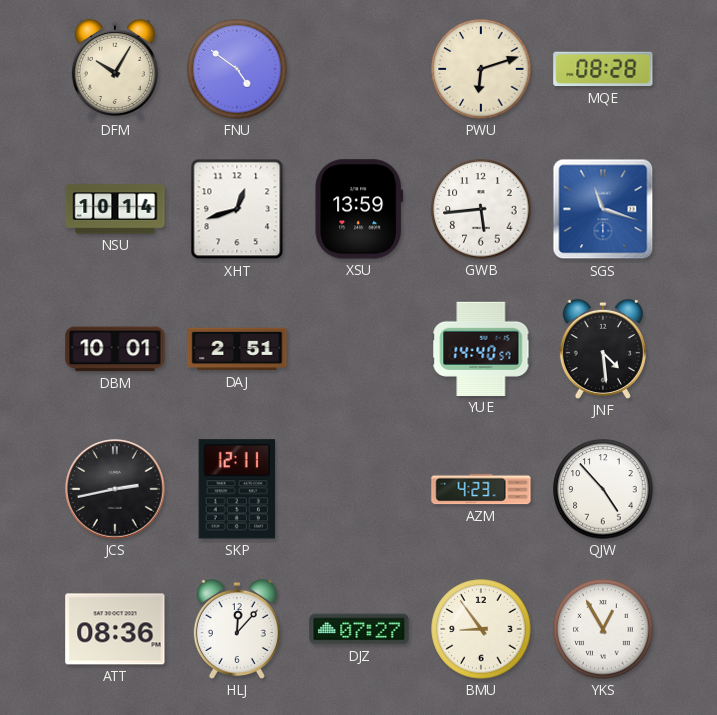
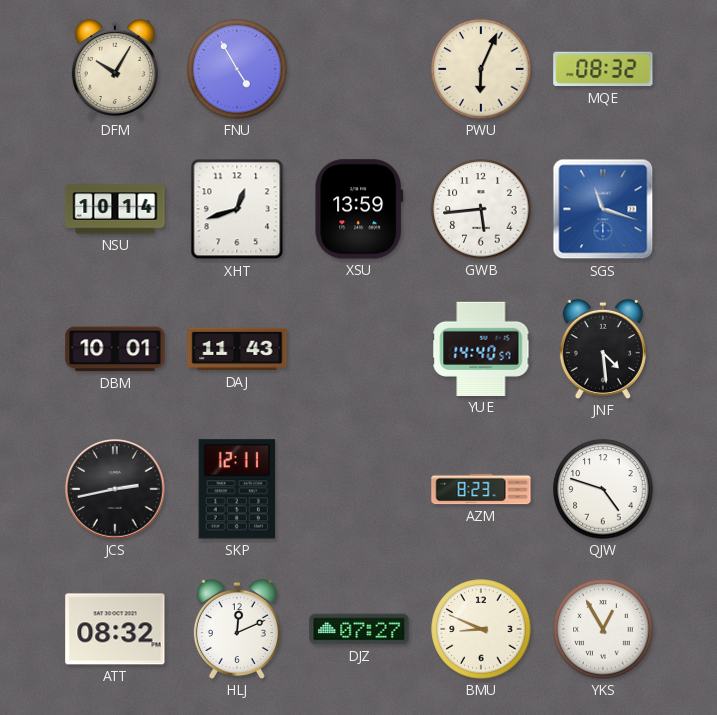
FNU: 4:51 -> 4:55 (237, 69)
PWU: 6:12 -> 6:04 (481, 69)
MQE: 08:28 -> 08:32 (603, 69)
DAJ: 2:51 -> 11:43 (237, 349)
AZM: 4:23 -> 8:23 (481, 489)
QJW: 4:53 -> 4:48 (603, 489)
ATT: 08:36 -> 08:32 (115, 629)
HLJ: 12:07 -> 12:11 (237, 629)
BMU: 8:54 -> 8:49 (481, 629)
